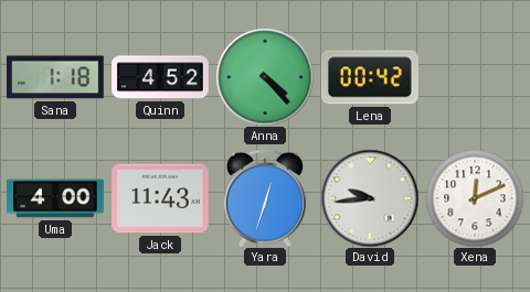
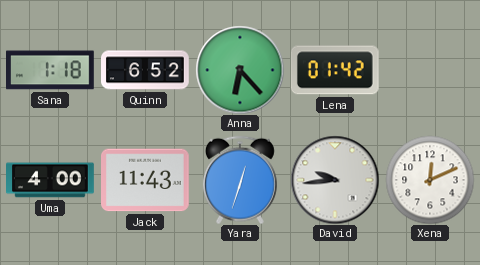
Quinn: 4:52 -> 6:52 (146, 70)
Anna: 4:23 -> 6:23 (240, 70)
Lena: 00:42 -> 01:42 (335, 70)
